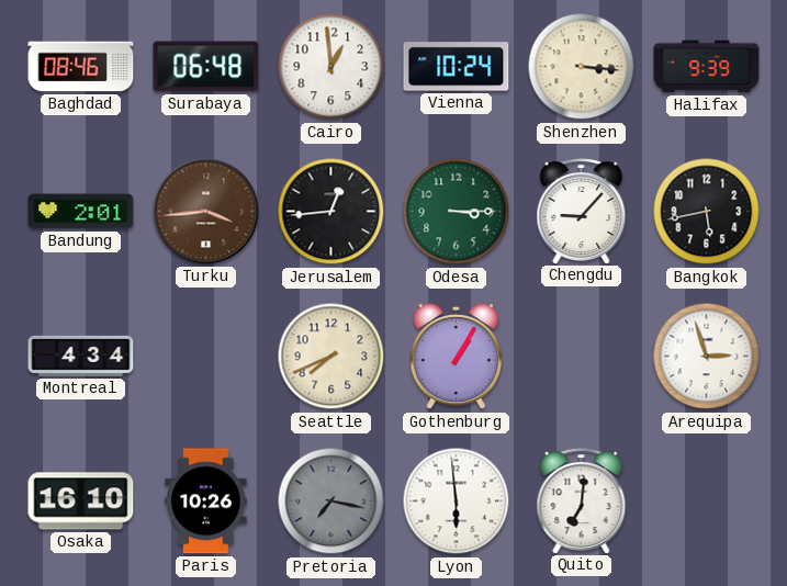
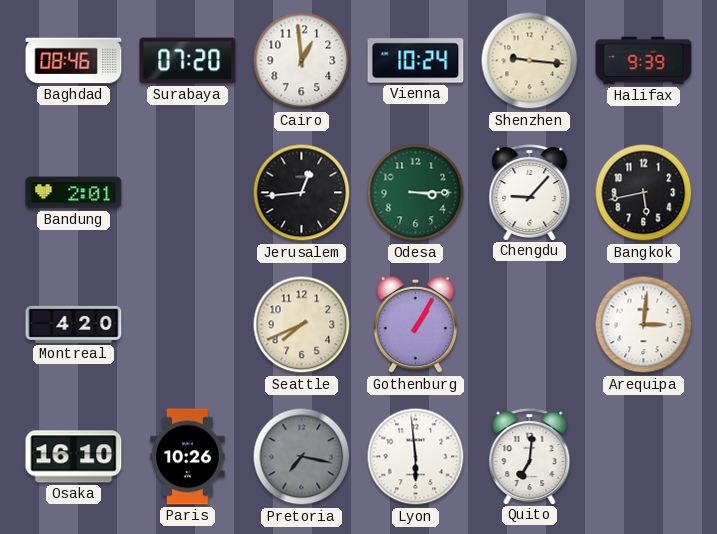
Surabaya: 06:48 -> 07:20 (188, 61)
Shenzhen: 3:16 -> 9:16 (530, 61)
Turku: 3:44 -> none (206, 212)
Montreal: 4:34 -> 4:20 (74, 324)
Arequipa: 2:57 -> 3:01 (644, 325)
